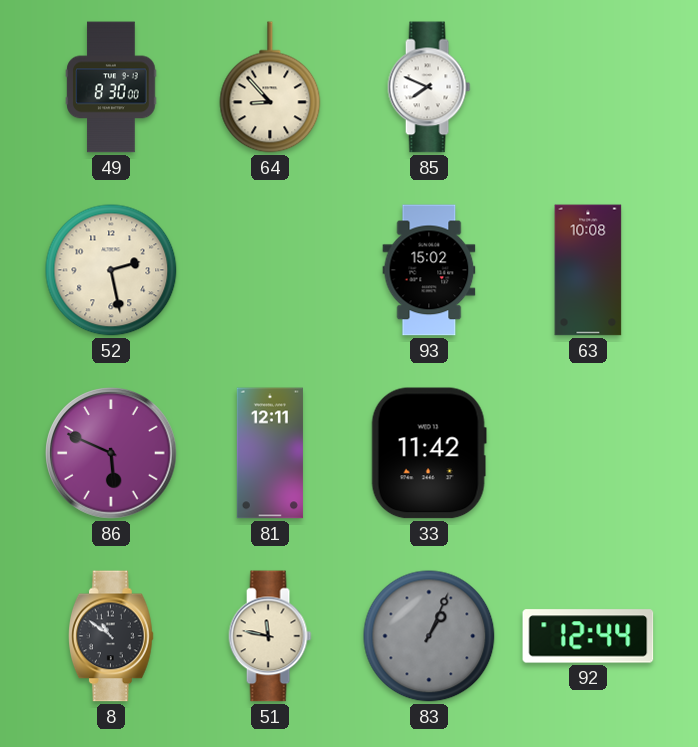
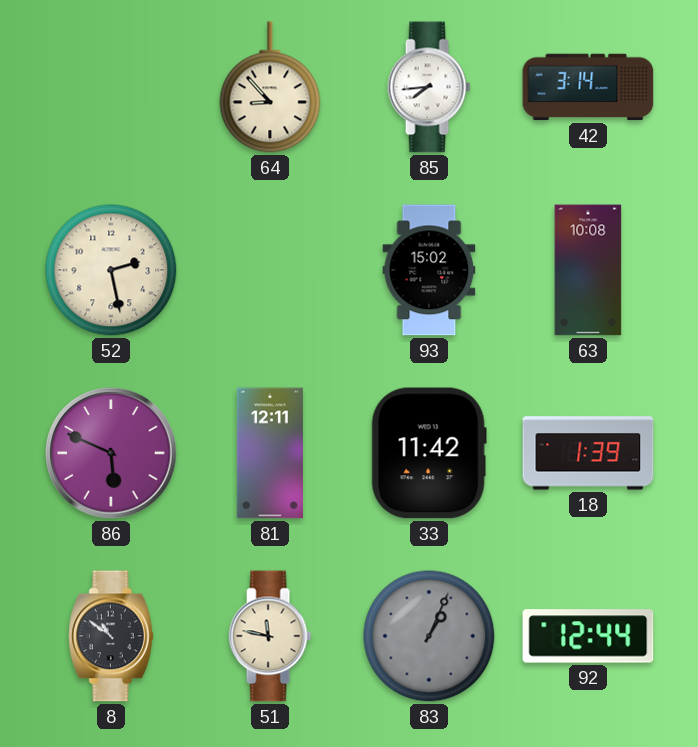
49: 8:30 -> none (111, 87)
85: 7:49 -> 7:44 (429, 87)
42: none -> 3:14 (588, 87)
18: none -> 1:39 (588, 453)
